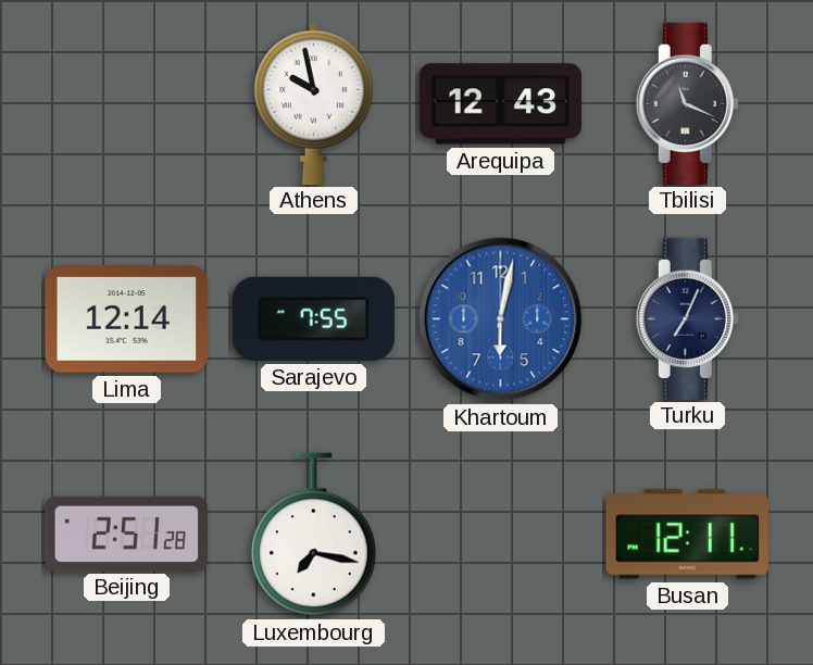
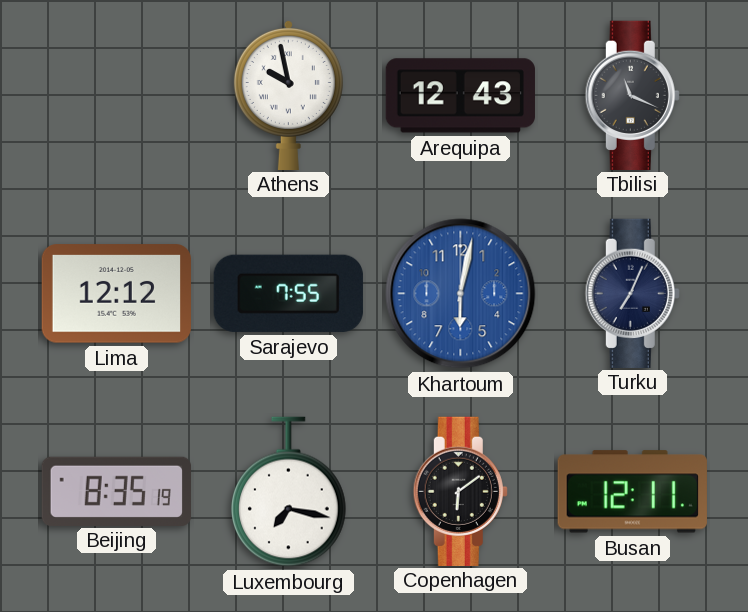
Lima: 12:14 -> 12:12 (116, 294)
Beijing: 2:51 -> 8:35 (116, 491)
Copenhagen: none -> 6:09 (460, 491)
